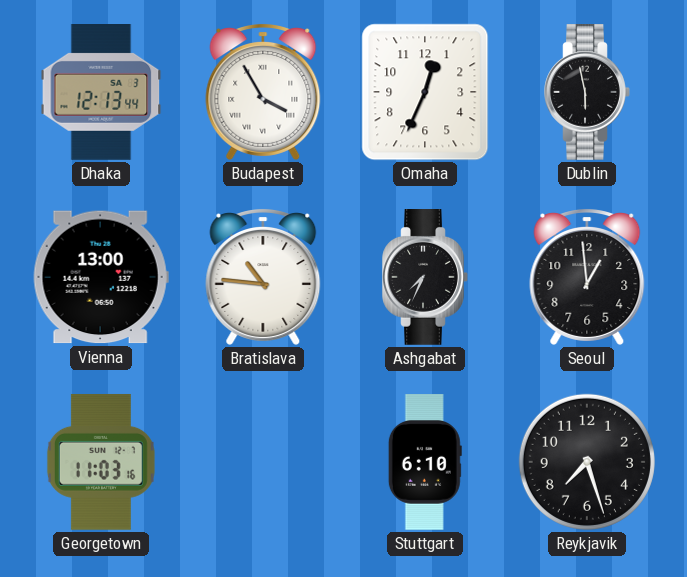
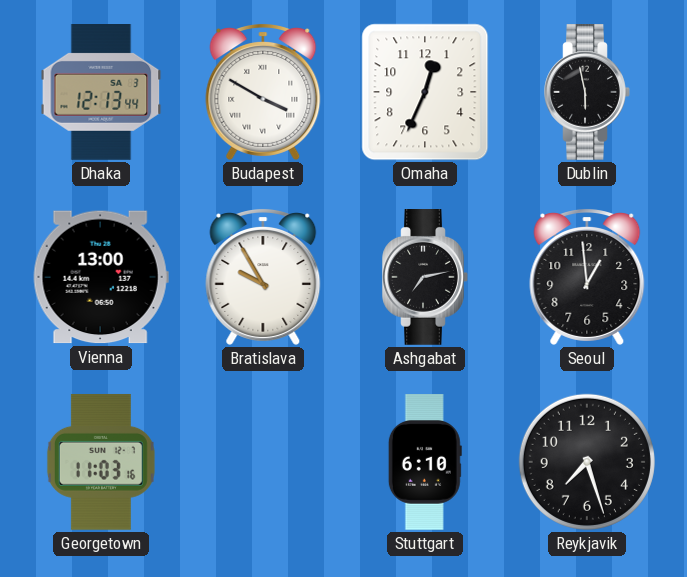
Budapest: 3:55 -> 3:50 (263, 92)
Bratislava: 10:46 -> 9:55 (263, 277)
Ashgabat: 7:34 -> 7:13 (425, 278)
